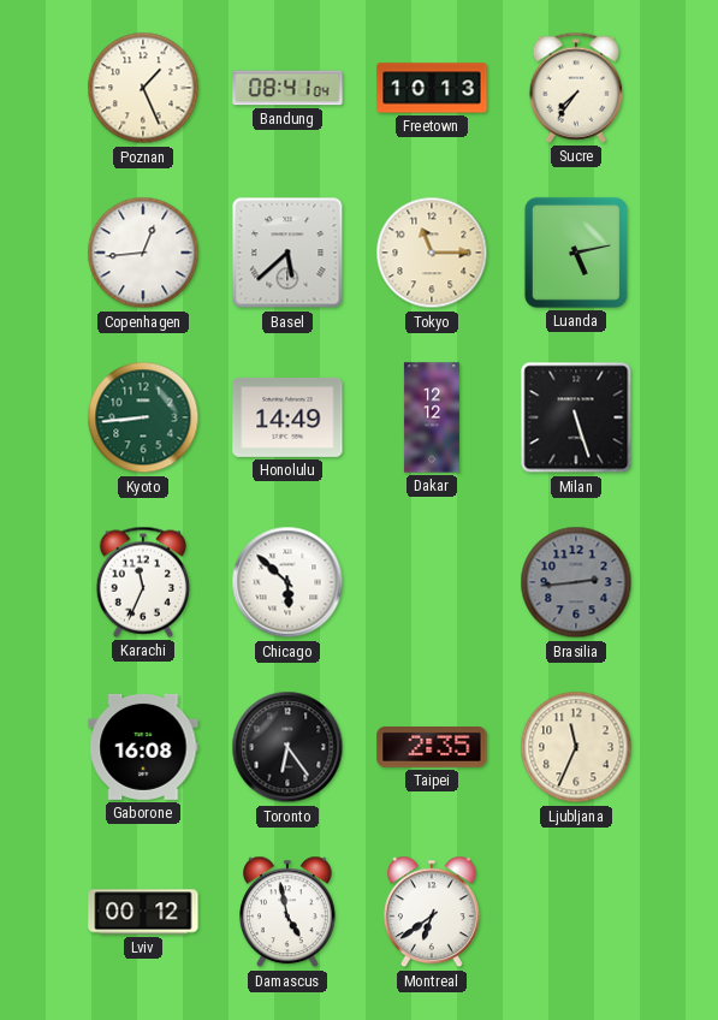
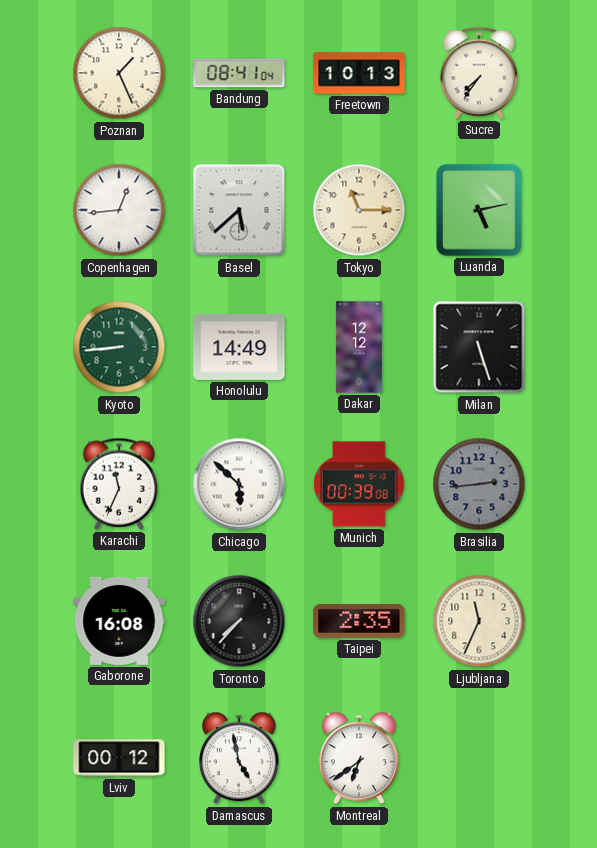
Munich: none -> 00:39 (359, 484)
Toronto: 6:24 -> 7:37 (239, 621)
